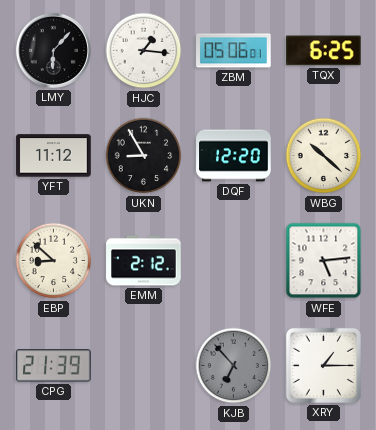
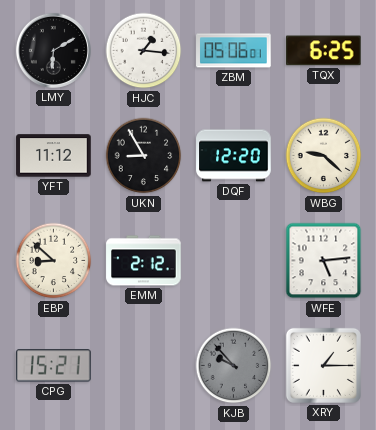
LMY: 6:07 -> 6:10 (53, 50)
WBG: 10:22 -> 9:22 (324, 156)
CPG: 21:39 -> 15:21 (54, 366)
KJB: 6:53 -> 9:53 (234, 366)
